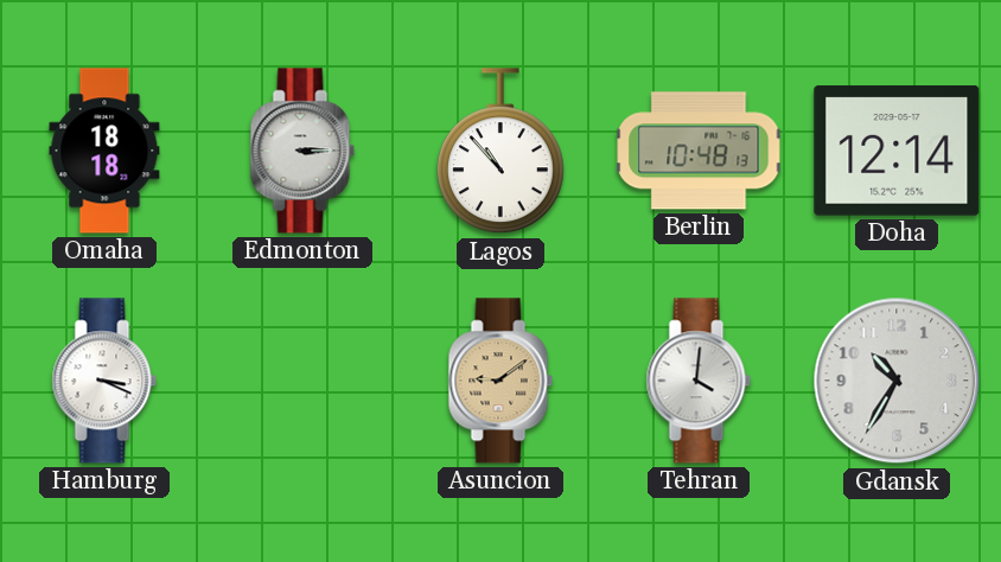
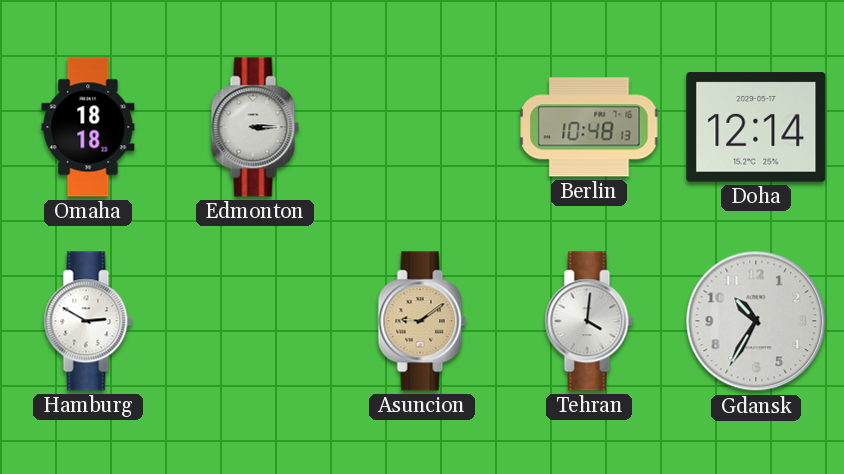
Lagos: 10:53 -> none (500, 152)
Hamburg: 3:19 -> 2:50 (88, 321)
